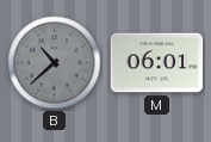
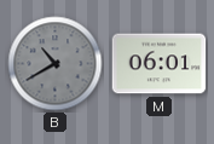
B: 10:38 -> 10:40 (56, 64)
